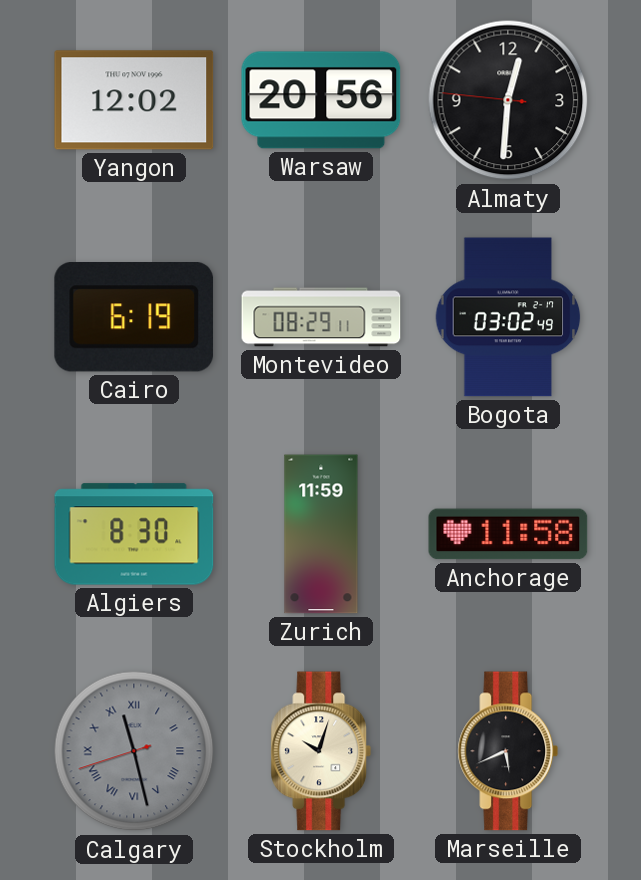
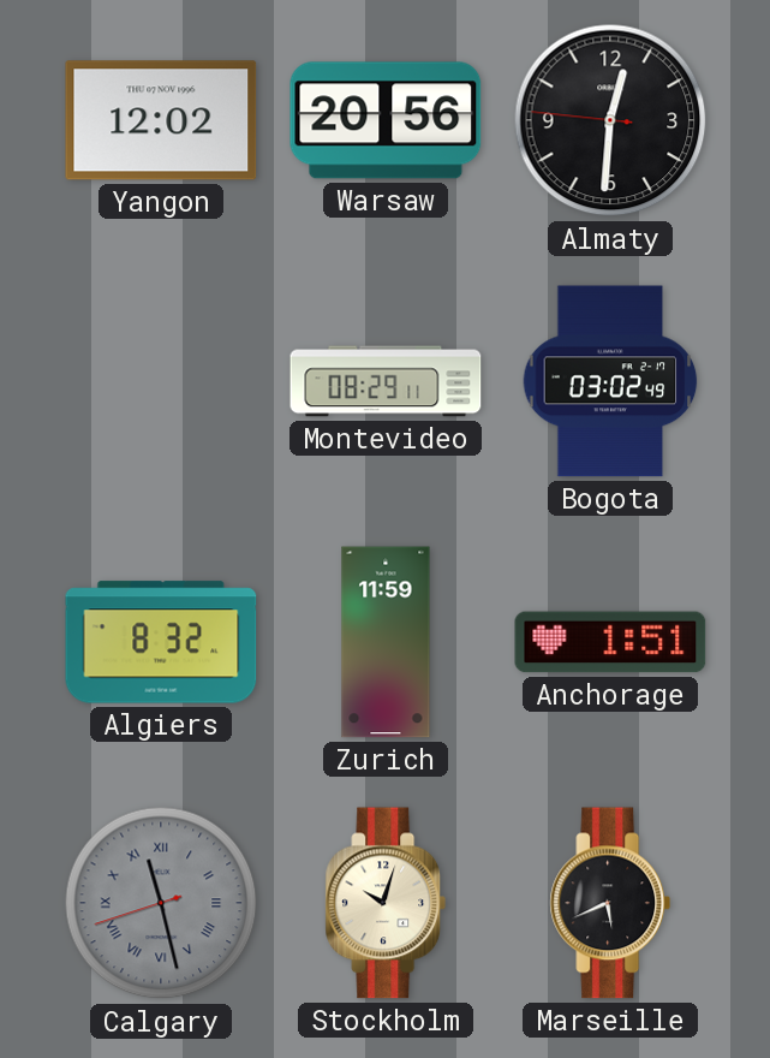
Cairo: 6:19 -> none (134, 317)
Algiers: 8:30 -> 8:32 (161, 642)
Anchorage: 11:58 -> 1:51 (610, 642)
